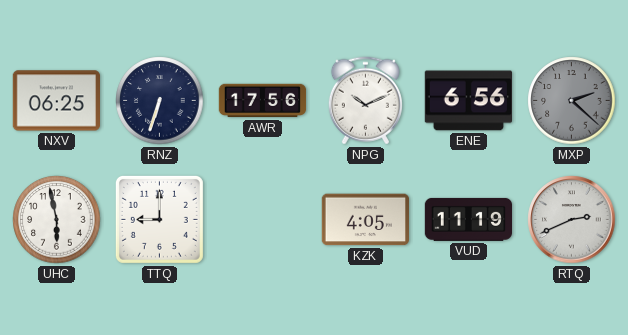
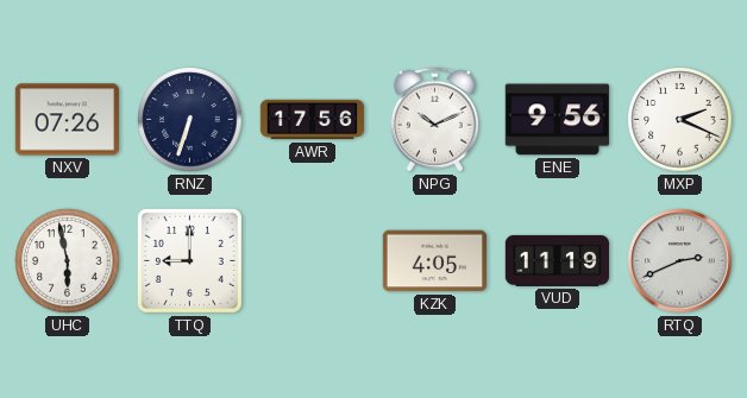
NXV: 06:25 -> 07:26 (67, 120)
ENE: 6:56 -> 9:56 (557, 120)
MXP: 2:22 -> 2:19 (680, 120)
MXP dial: grey -> white (680, 120)
